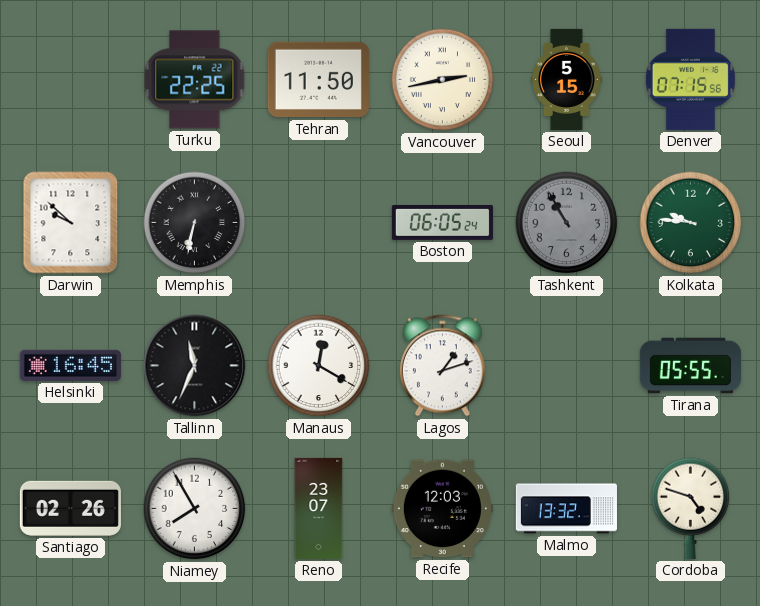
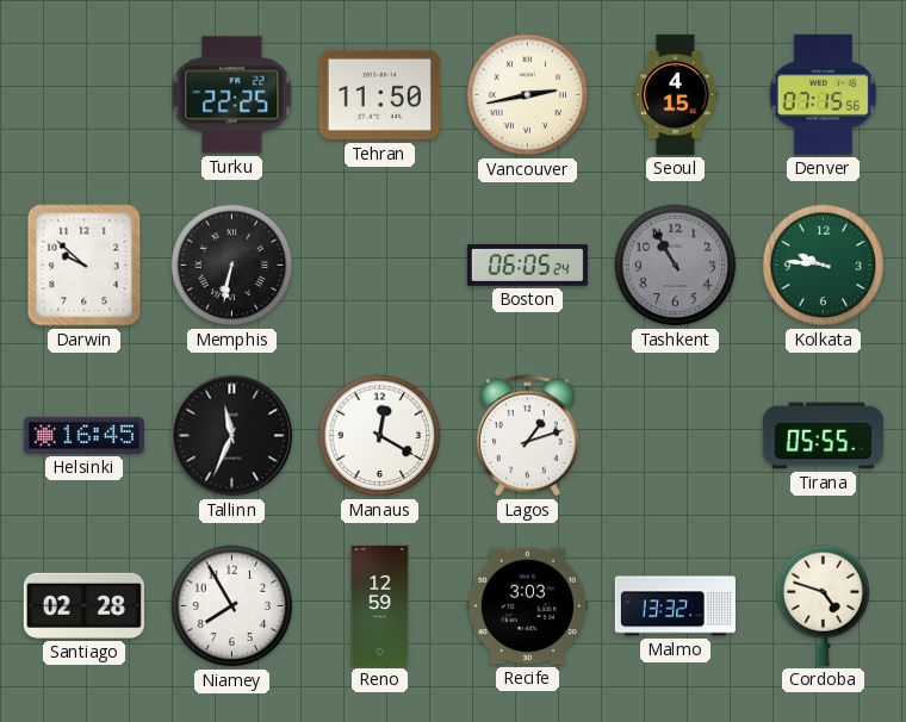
Seoul: 5:15 -> 4:15 (676, 94)
Santiago: 02:26 -> 02:28 (83, 605)
Reno: 23:07 -> 12:59 (380, 605)
Recife: 12:03 -> 3:03 (527, 606)
